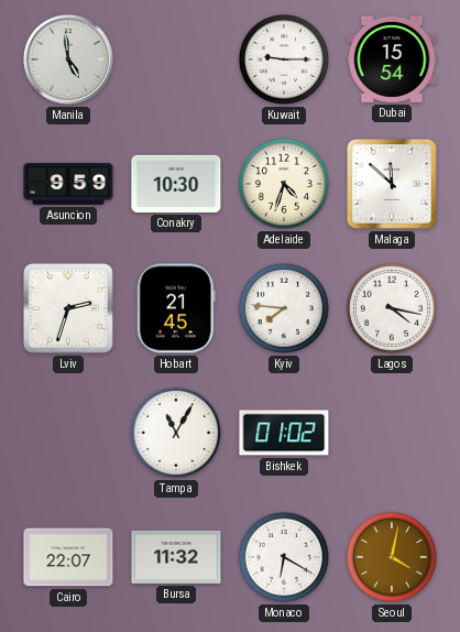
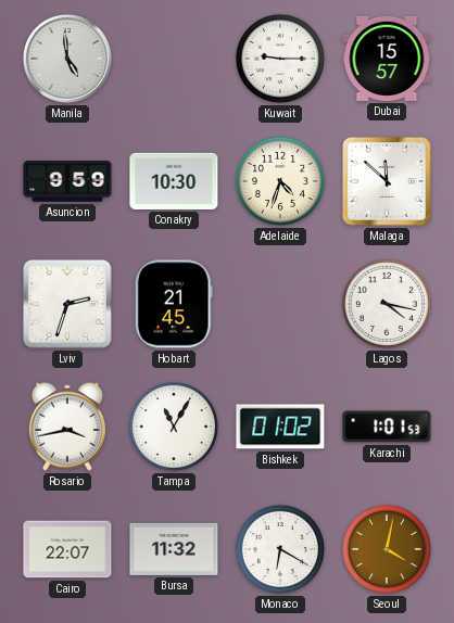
Dubai: 15:54 -> 15:57 (387, 59)
Kyiv: 7:46 -> none (284, 308)
Rosario: none -> 3:43 (67, 427)
Karachi: none -> 1:01 (387, 427)
